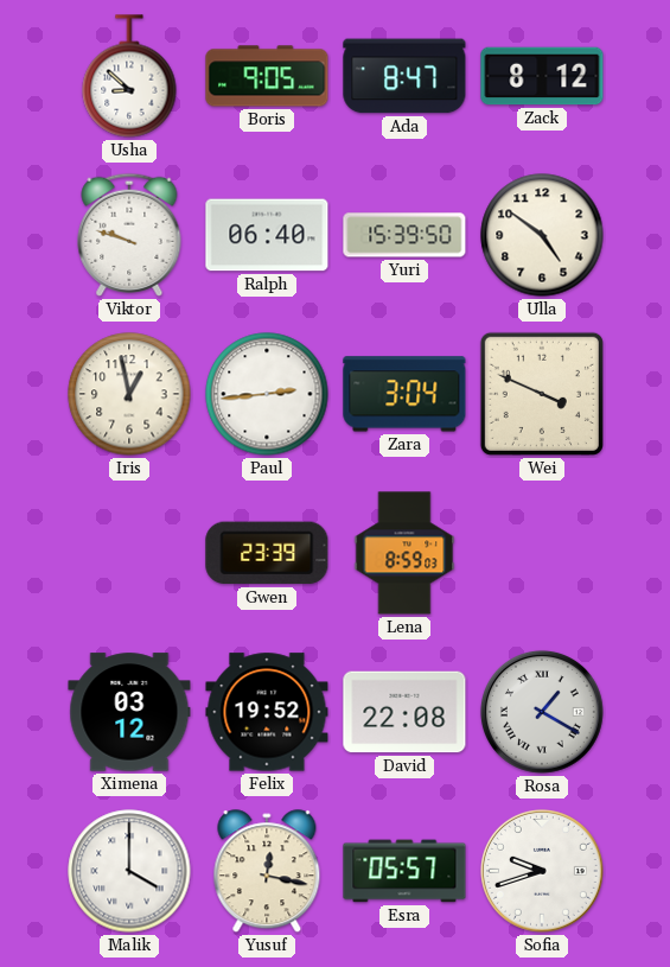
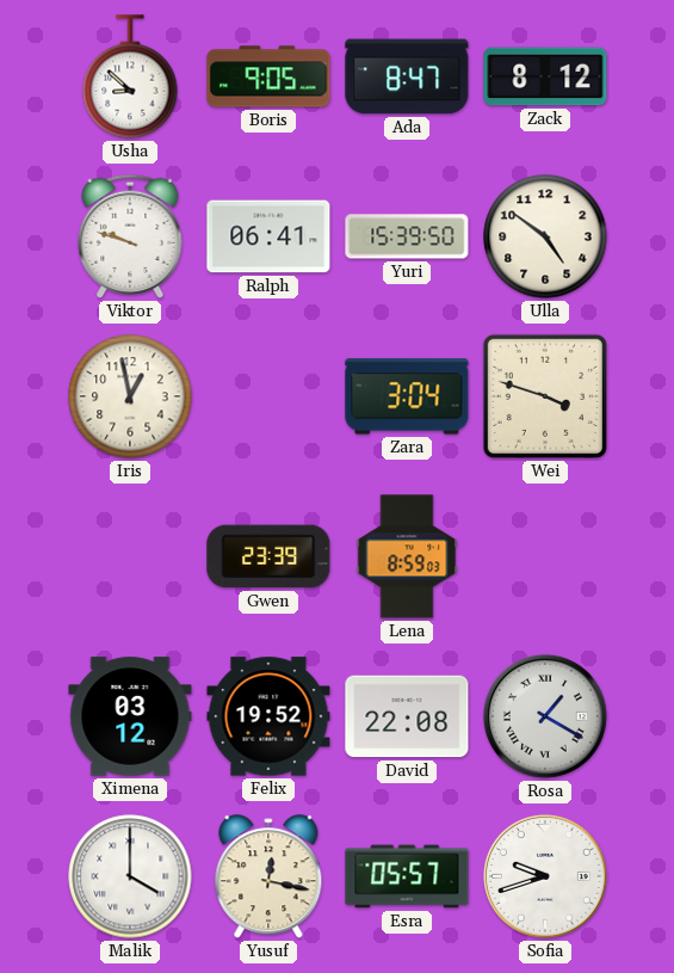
Ralph: 06:40 -> 06:41 (268, 236)
Paul: 2:44 -> none (267, 394)
Wei: 3:49 -> 3:48 (545, 396)
